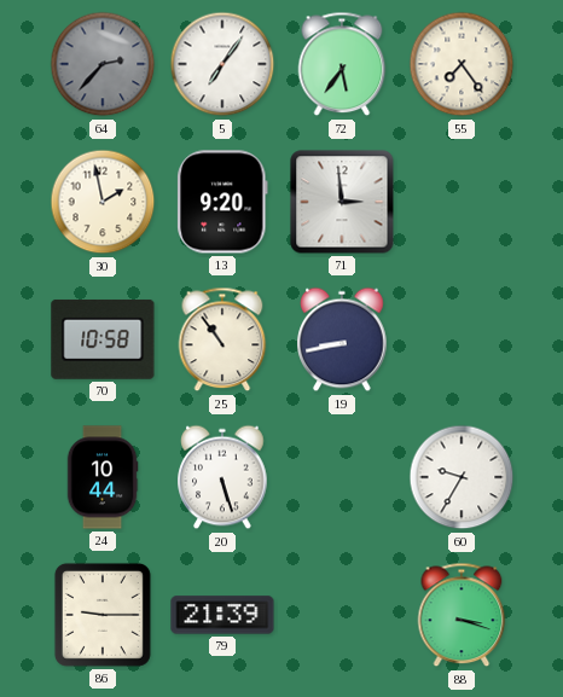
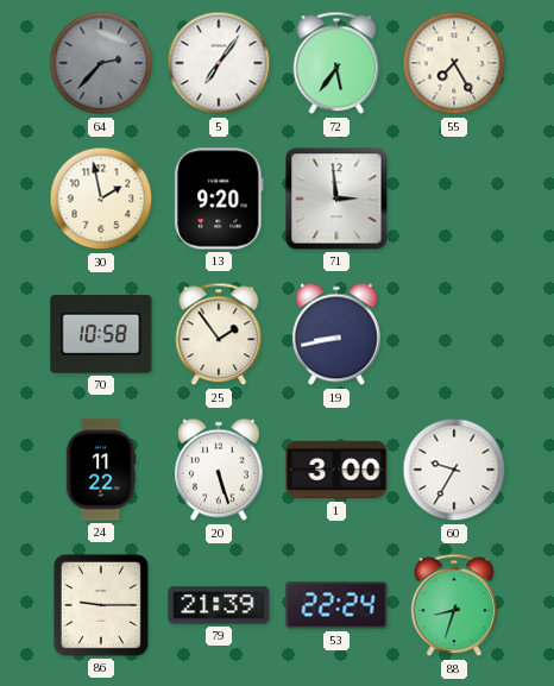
55: 7:24 -> 7:25 (454, 63)
25: 10:54 -> 1:54 (219, 334)
24: 10:44 -> 11:22 (101, 470)
1: none -> 3:00 (336, 470)
53: none -> 22:24 (336, 605)
88: 3:18 -> 8:33 (454, 605)
